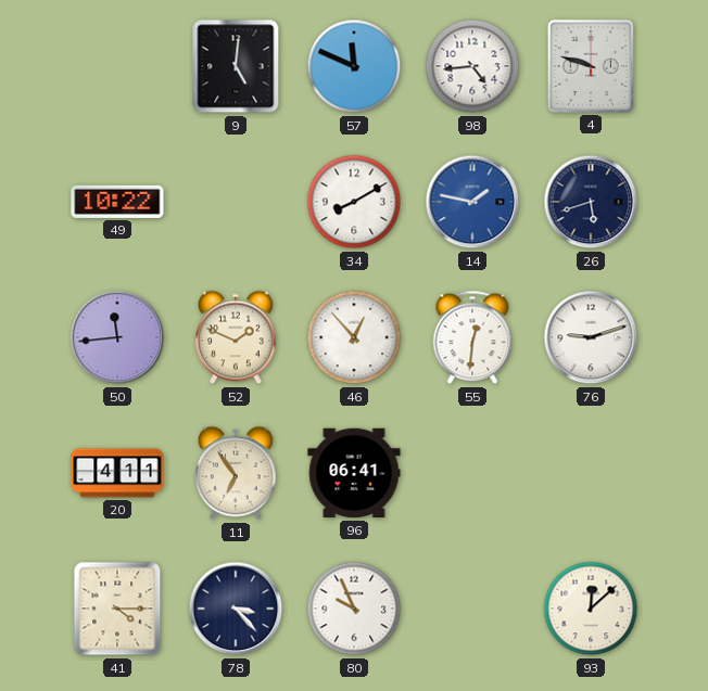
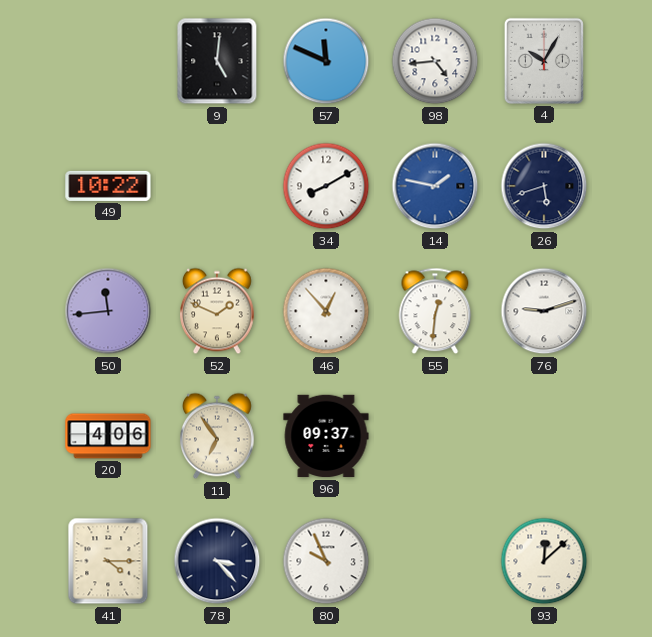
4: 9:48 -> 10:05 (544, 61)
20: 4:11 -> 4:06 (108, 436)
96: 06:41 -> 09:37 (326, 436)
